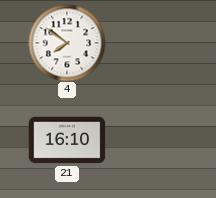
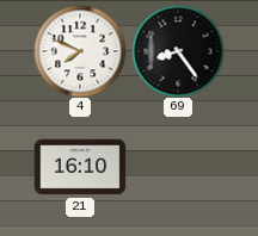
4: 7:51 -> 7:49 (80, 51)
69: none -> 8:24 (178, 51)
